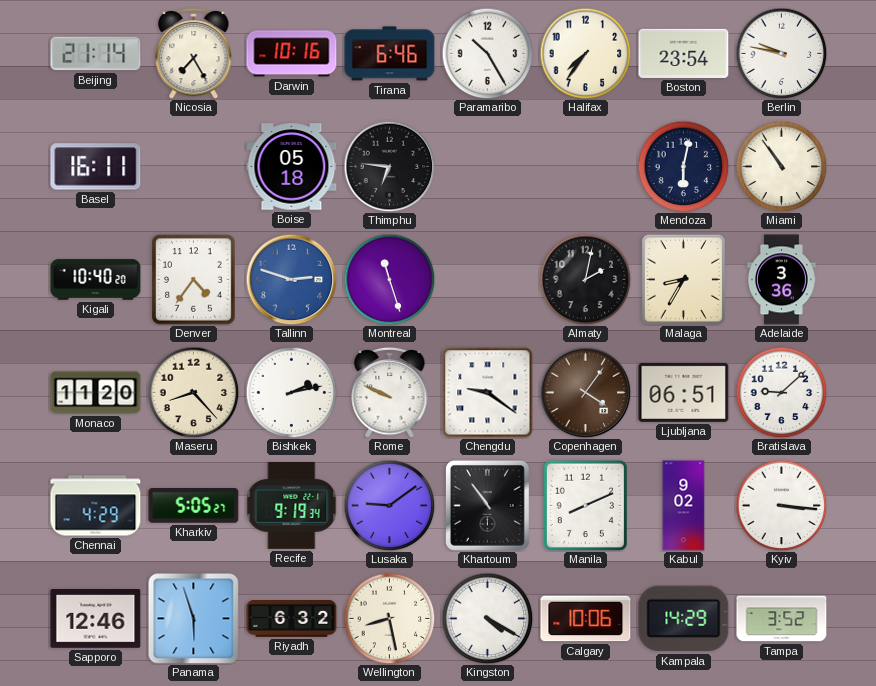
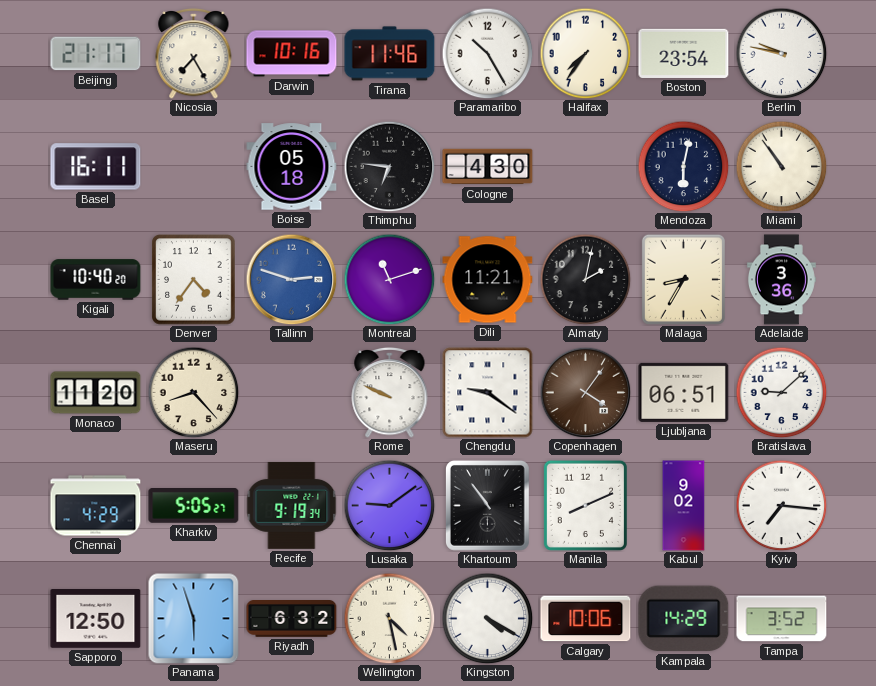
Beijing: 21:14 -> 21:17 (96, 54)
Tirana: 6:46 -> 11:46 (390, 54)
Cologne: none -> 4:30 (488, 167)
Montreal: 11:27 -> 11:12 (389, 279)
Dili: none -> 11:21 (488, 280)
Bishkek: 2:13 -> none (291, 392)
Kyiv: 3:16 -> 7:16 (781, 505)
Sapporo: 12:46 -> 12:50 (96, 619)
Wellington: 8:28 -> 4:28 (389, 618)
